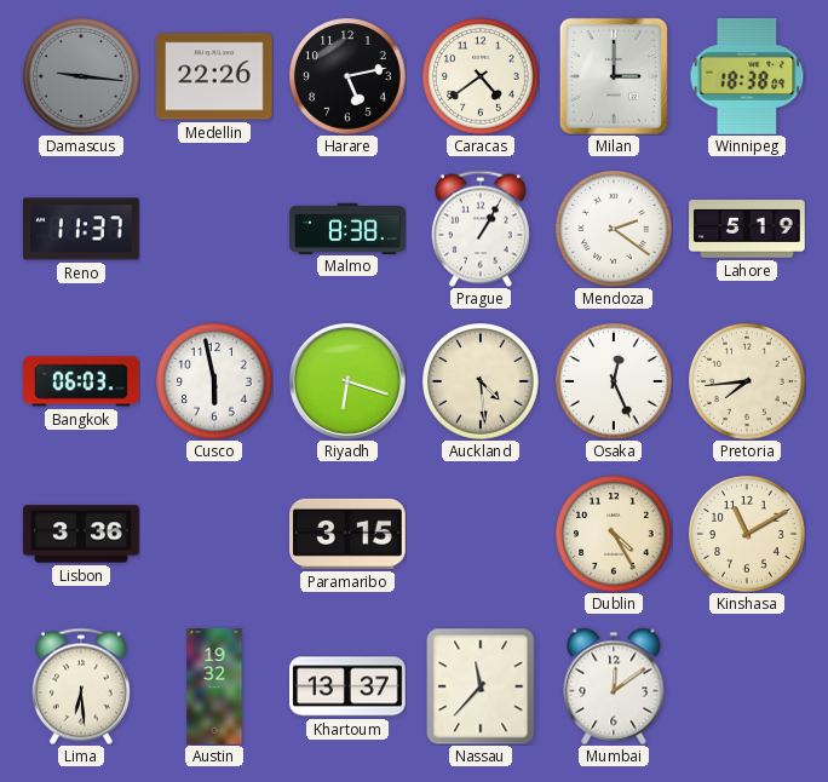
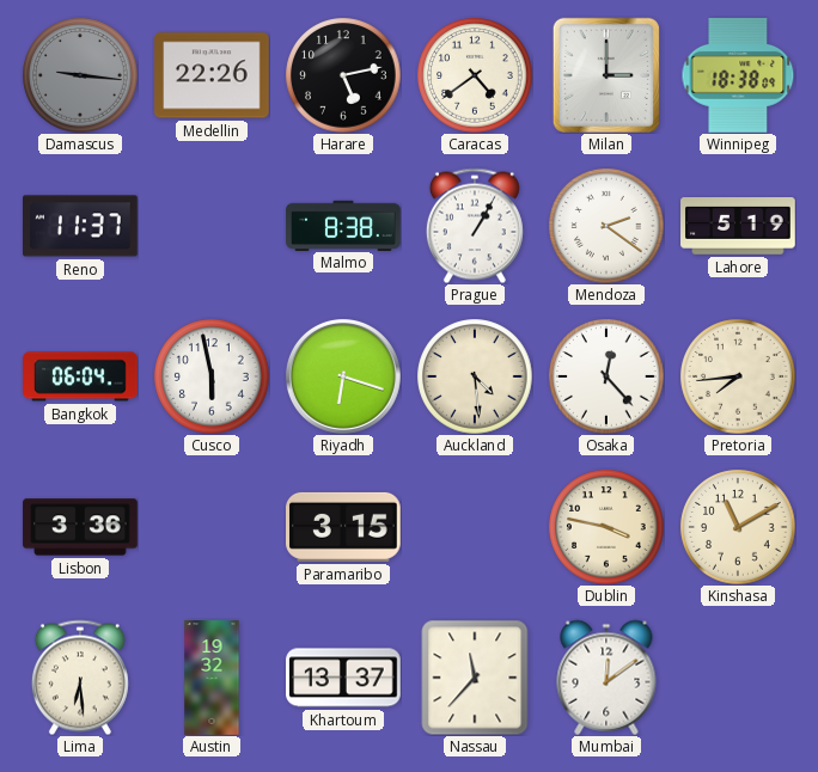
Bangkok: 06:03 -> 06:04 (80, 376)
Osaka: 12:26 -> 12:23 (606, 376)
Dublin: 4:25 -> 3:47 (606, 527)
